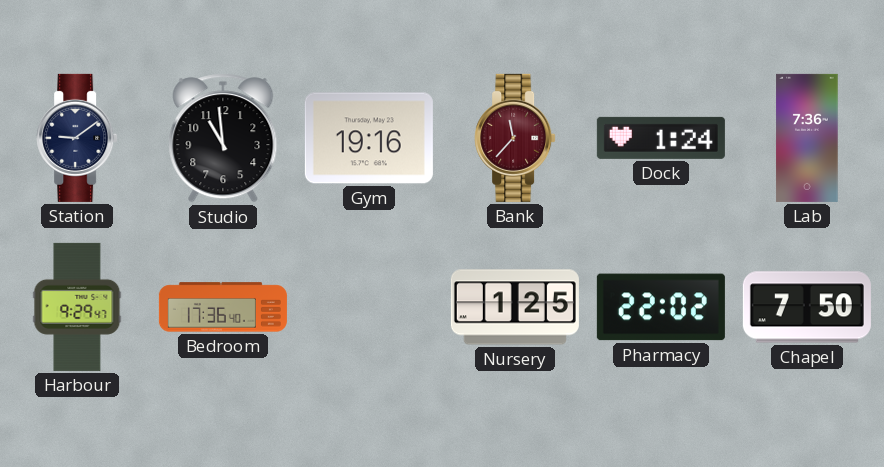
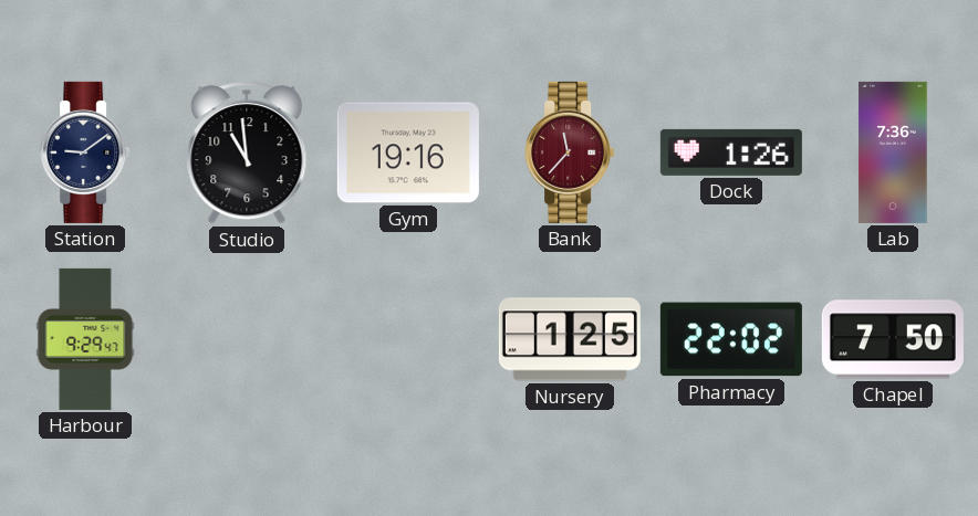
Dock: 1:24 -> 1:26 (731, 152)
Bedroom: 17:36 -> none (223, 307)
